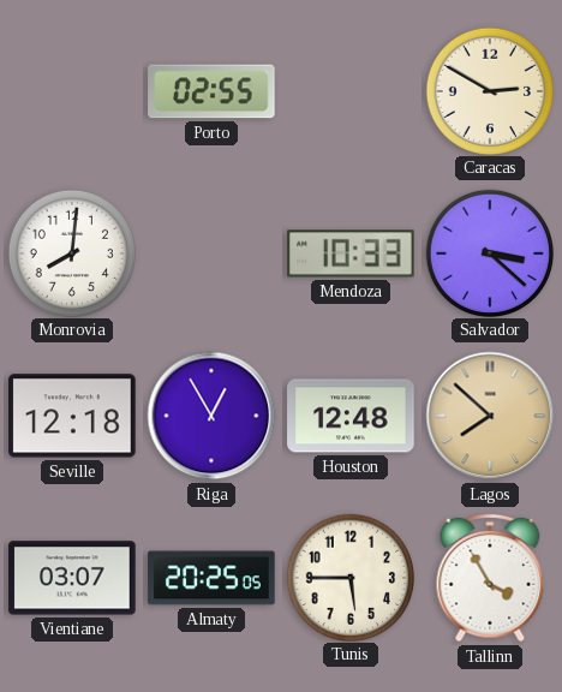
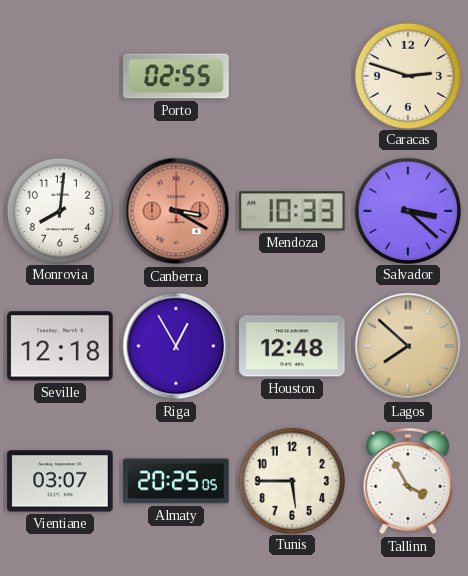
Caracas: 2:50 -> 2:48 (407, 75)
Canberra: none -> 3:20 (176, 211)
